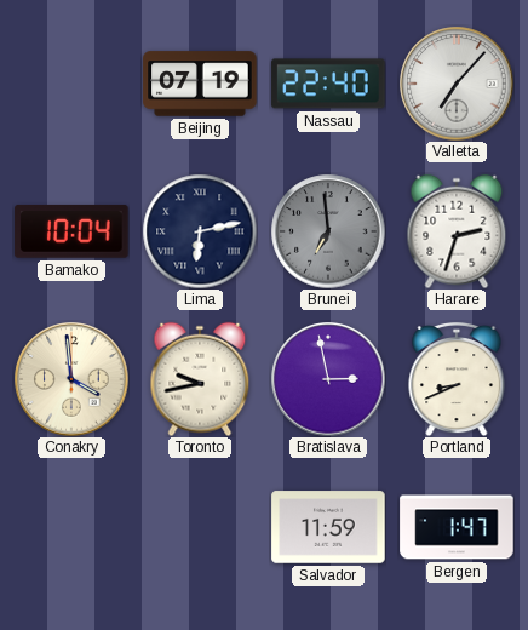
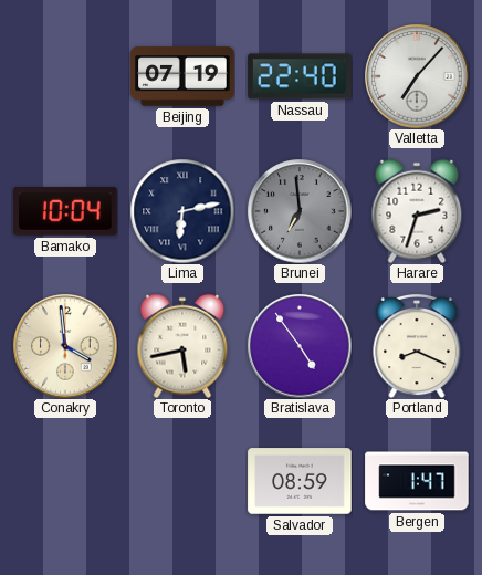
Toronto: 9:43 -> 5:43 (182, 346)
Bratislava: 2:58 -> 4:54 (300, 346)
Portland: 8:41 -> 8:19 (417, 346)
Salvador: 11:59 -> 08:59 (300, 481)
